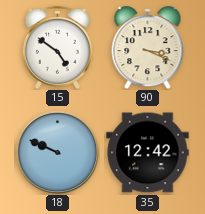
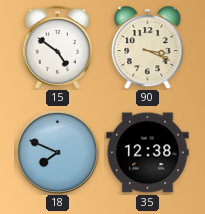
18: 9:49 -> 7:49 (57, 152)
35: 12:42 -> 12:38 (148, 153)
